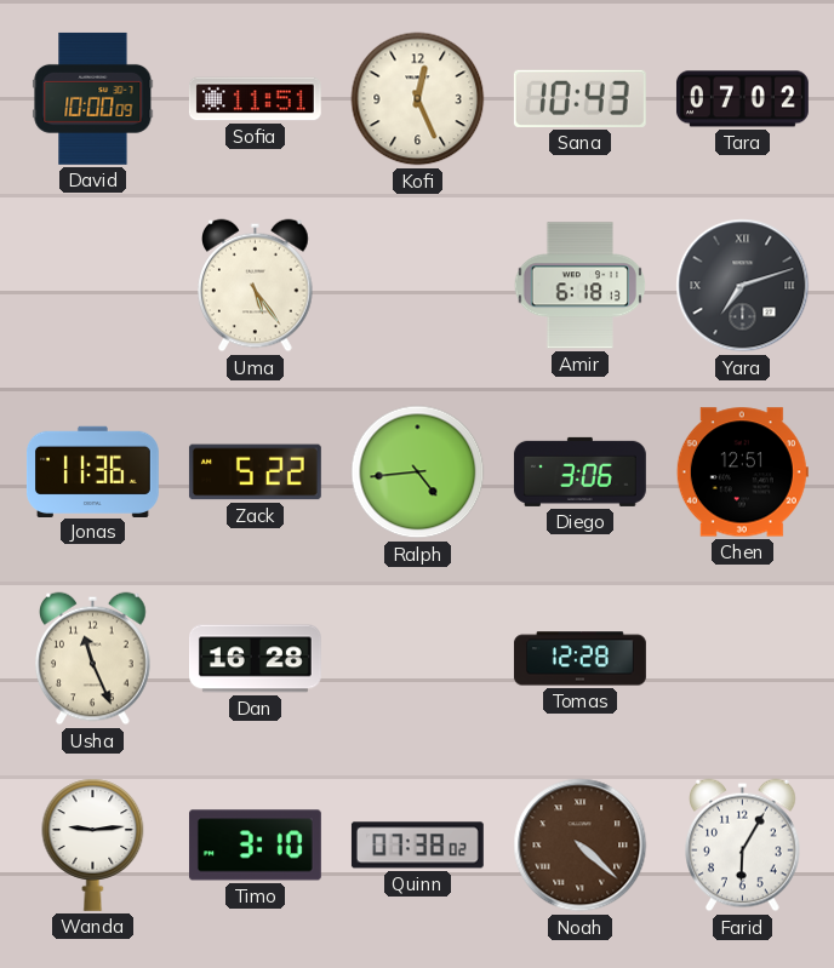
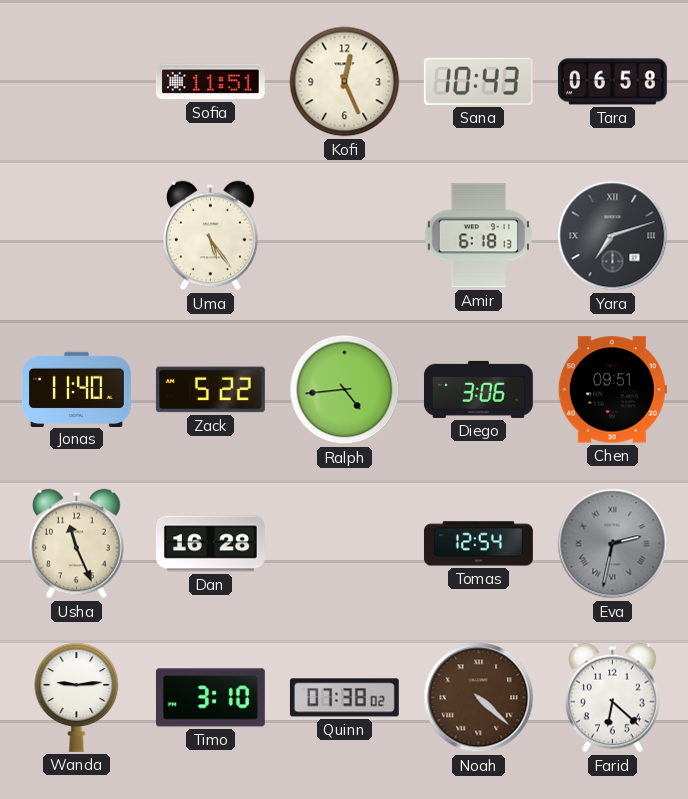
David: 10:00 -> none (93, 98)
Tara: 07:02 -> 06:58 (612, 82)
Jonas: 11:36 -> 11:40 (76, 389)
Chen: 12:51 -> 09:51 (612, 390)
Tomas: 12:28 -> 12:54 (478, 544)
Eva: none -> 2:32 (613, 544)
Farid: 6:05 -> 6:22 (613, 698)
